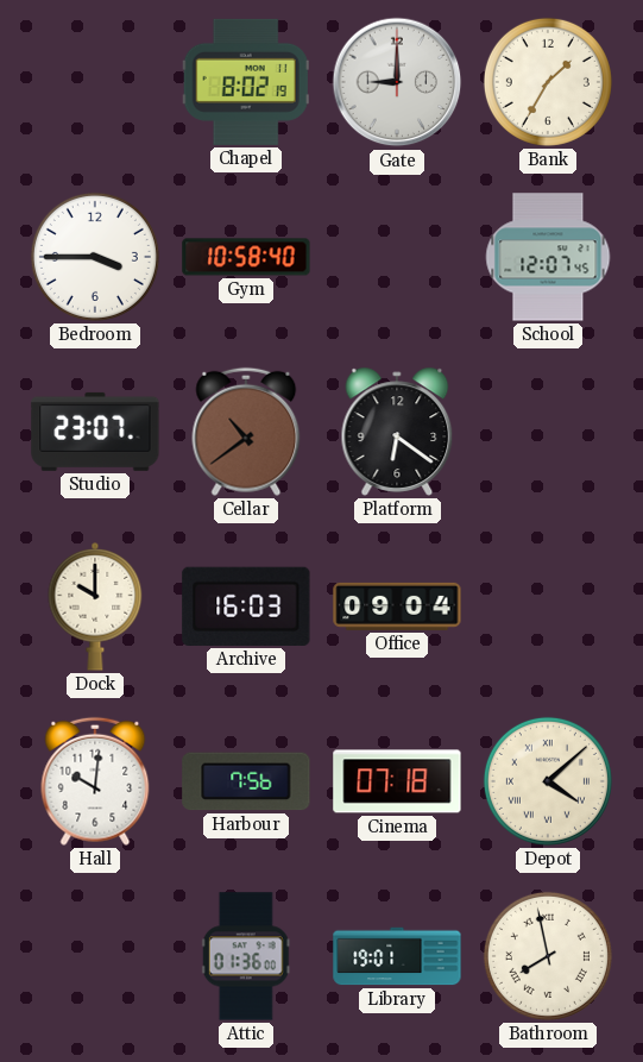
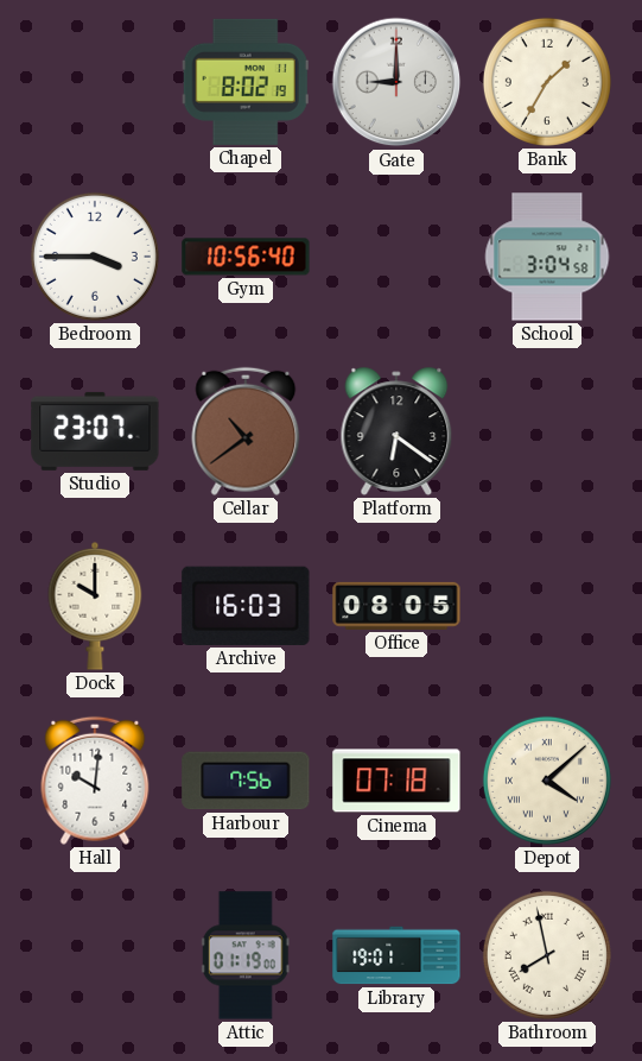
Gym: 10:58 -> 10:56 (246, 257)
School: 12:07 -> 3:04 (547, 257)
Office: 09:04 -> 08:05 (396, 606)
Attic: 01:36 -> 01:19 (246, 955)
